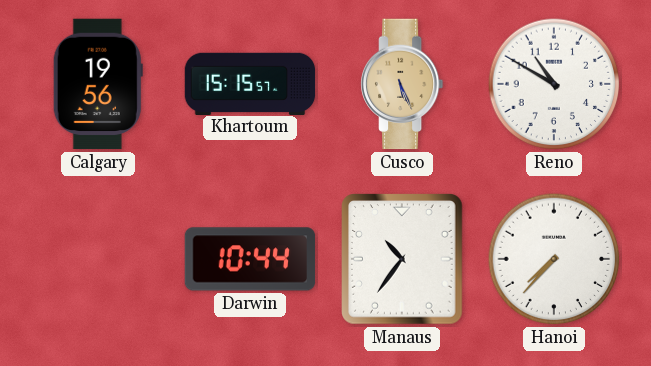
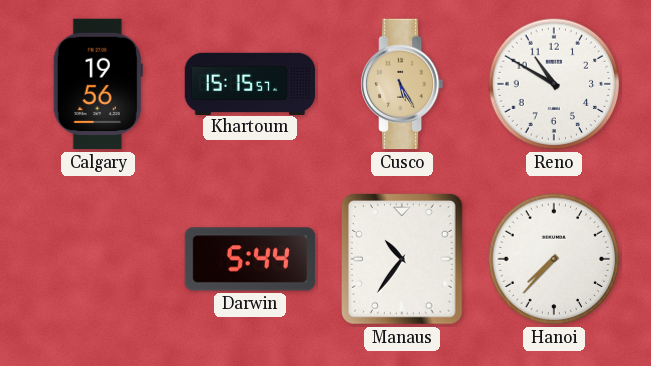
Cusco: 5:26 -> 5:25 (403, 84)
Darwin: 10:44 -> 5:44 (250, 259)
